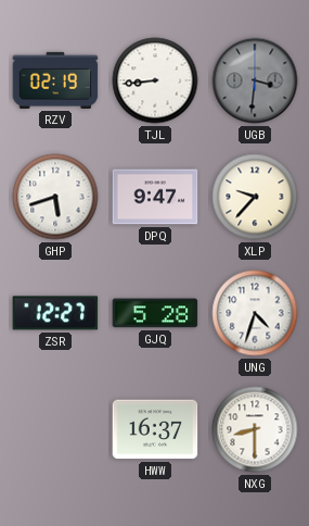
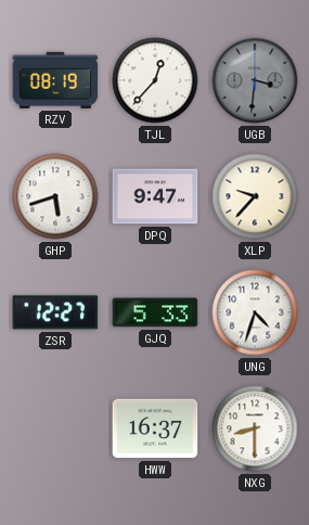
RZV: 02:19 -> 08:19 (55, 80)
TJL: 8:44 -> 12:37 (155, 80)
GJQ: 5:28 -> 5:33 (155, 312)
